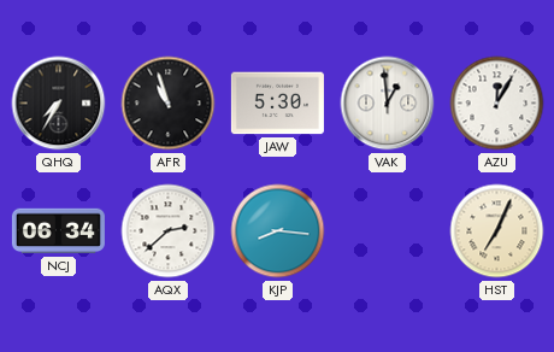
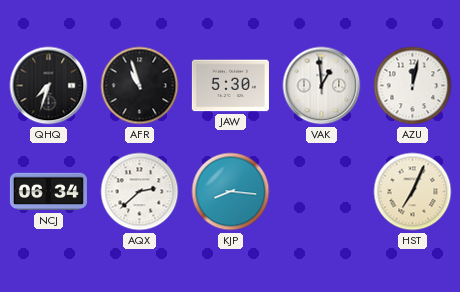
QHQ: 7:35 -> 7:33 (49, 86)
AZU: 12:05 -> 12:02 (413, 86)
